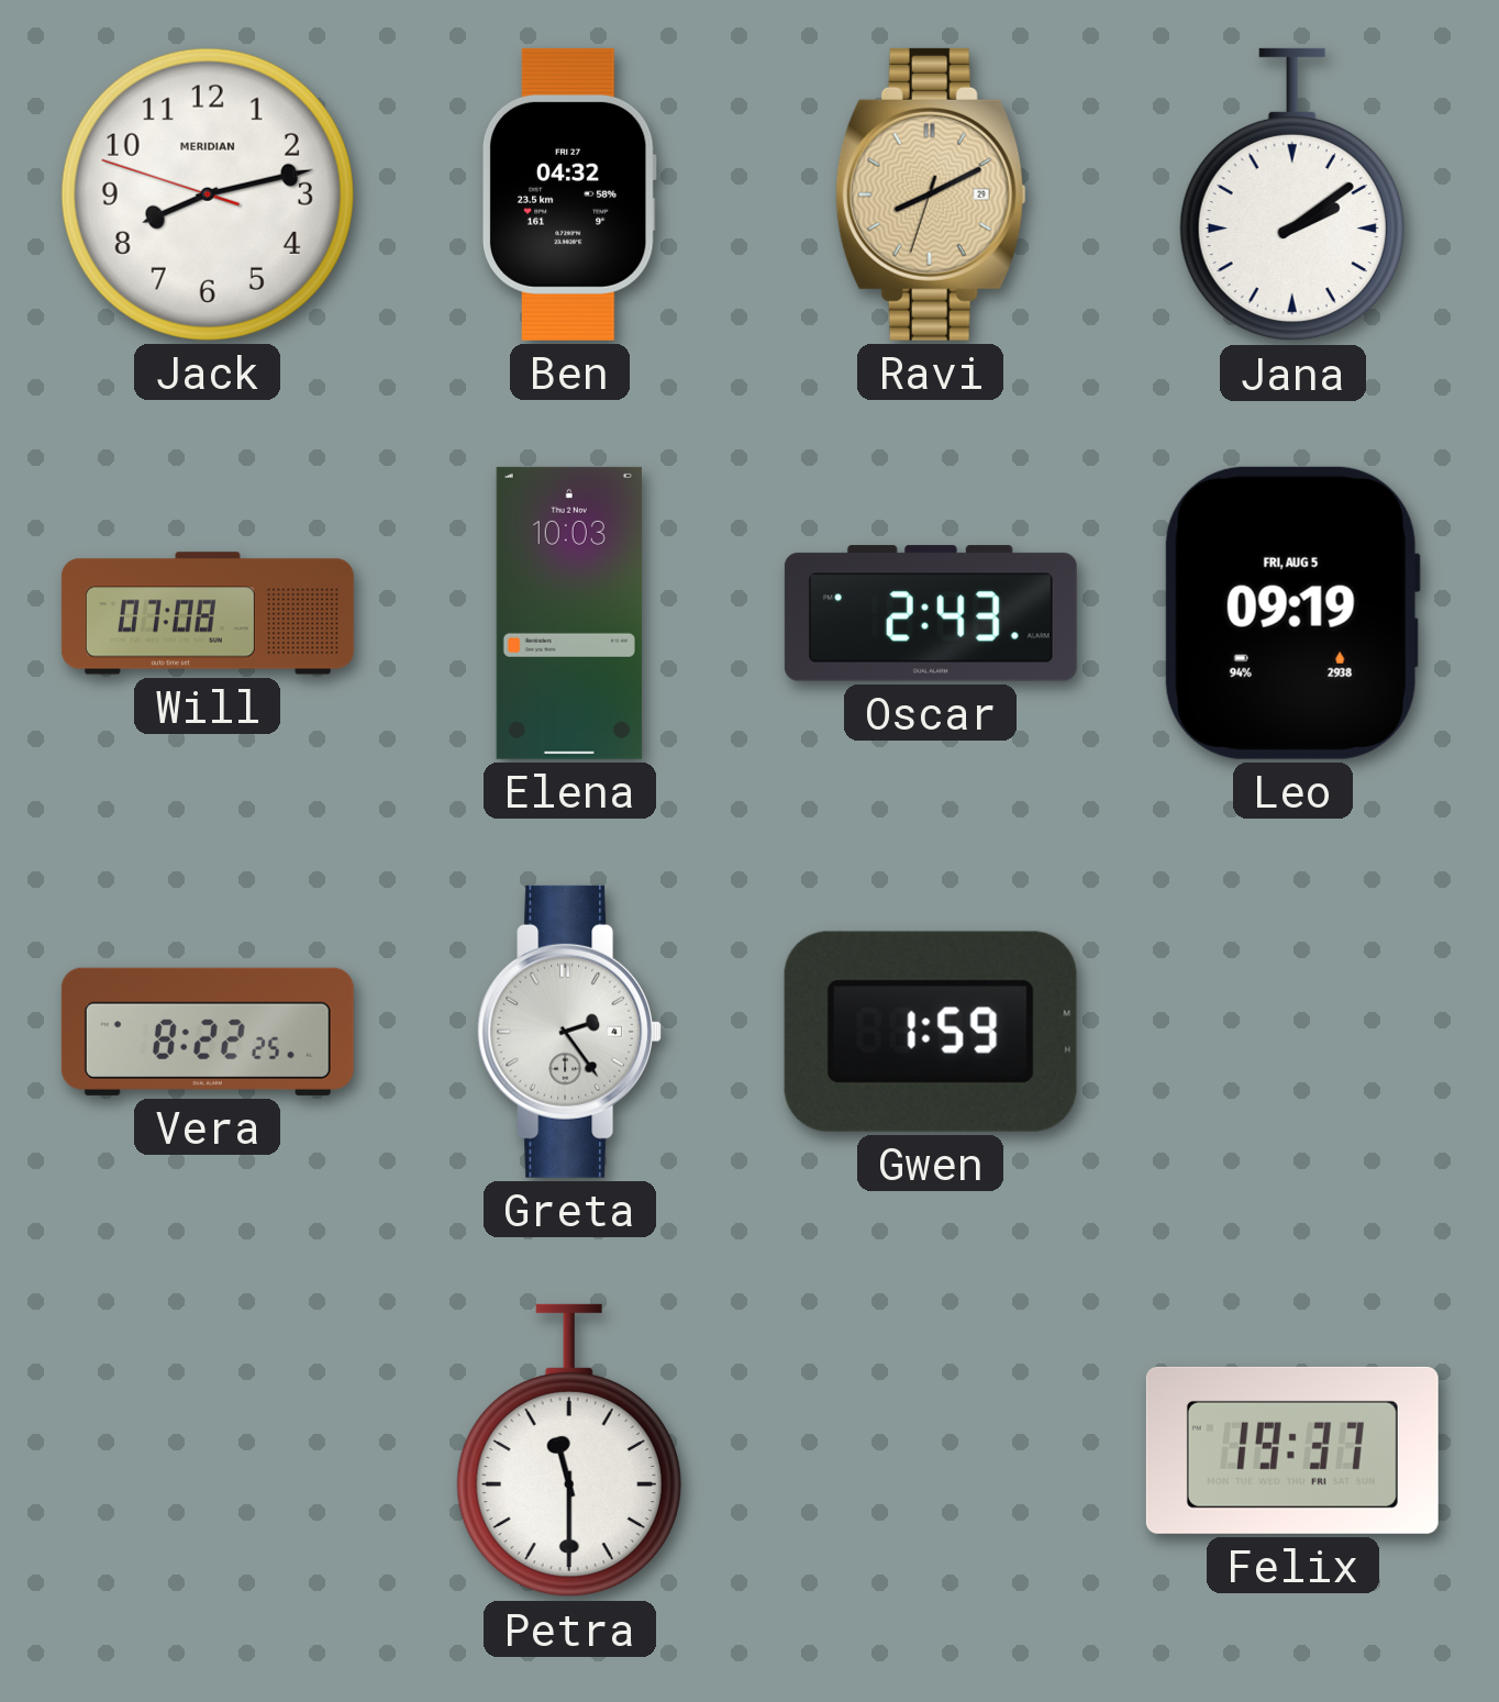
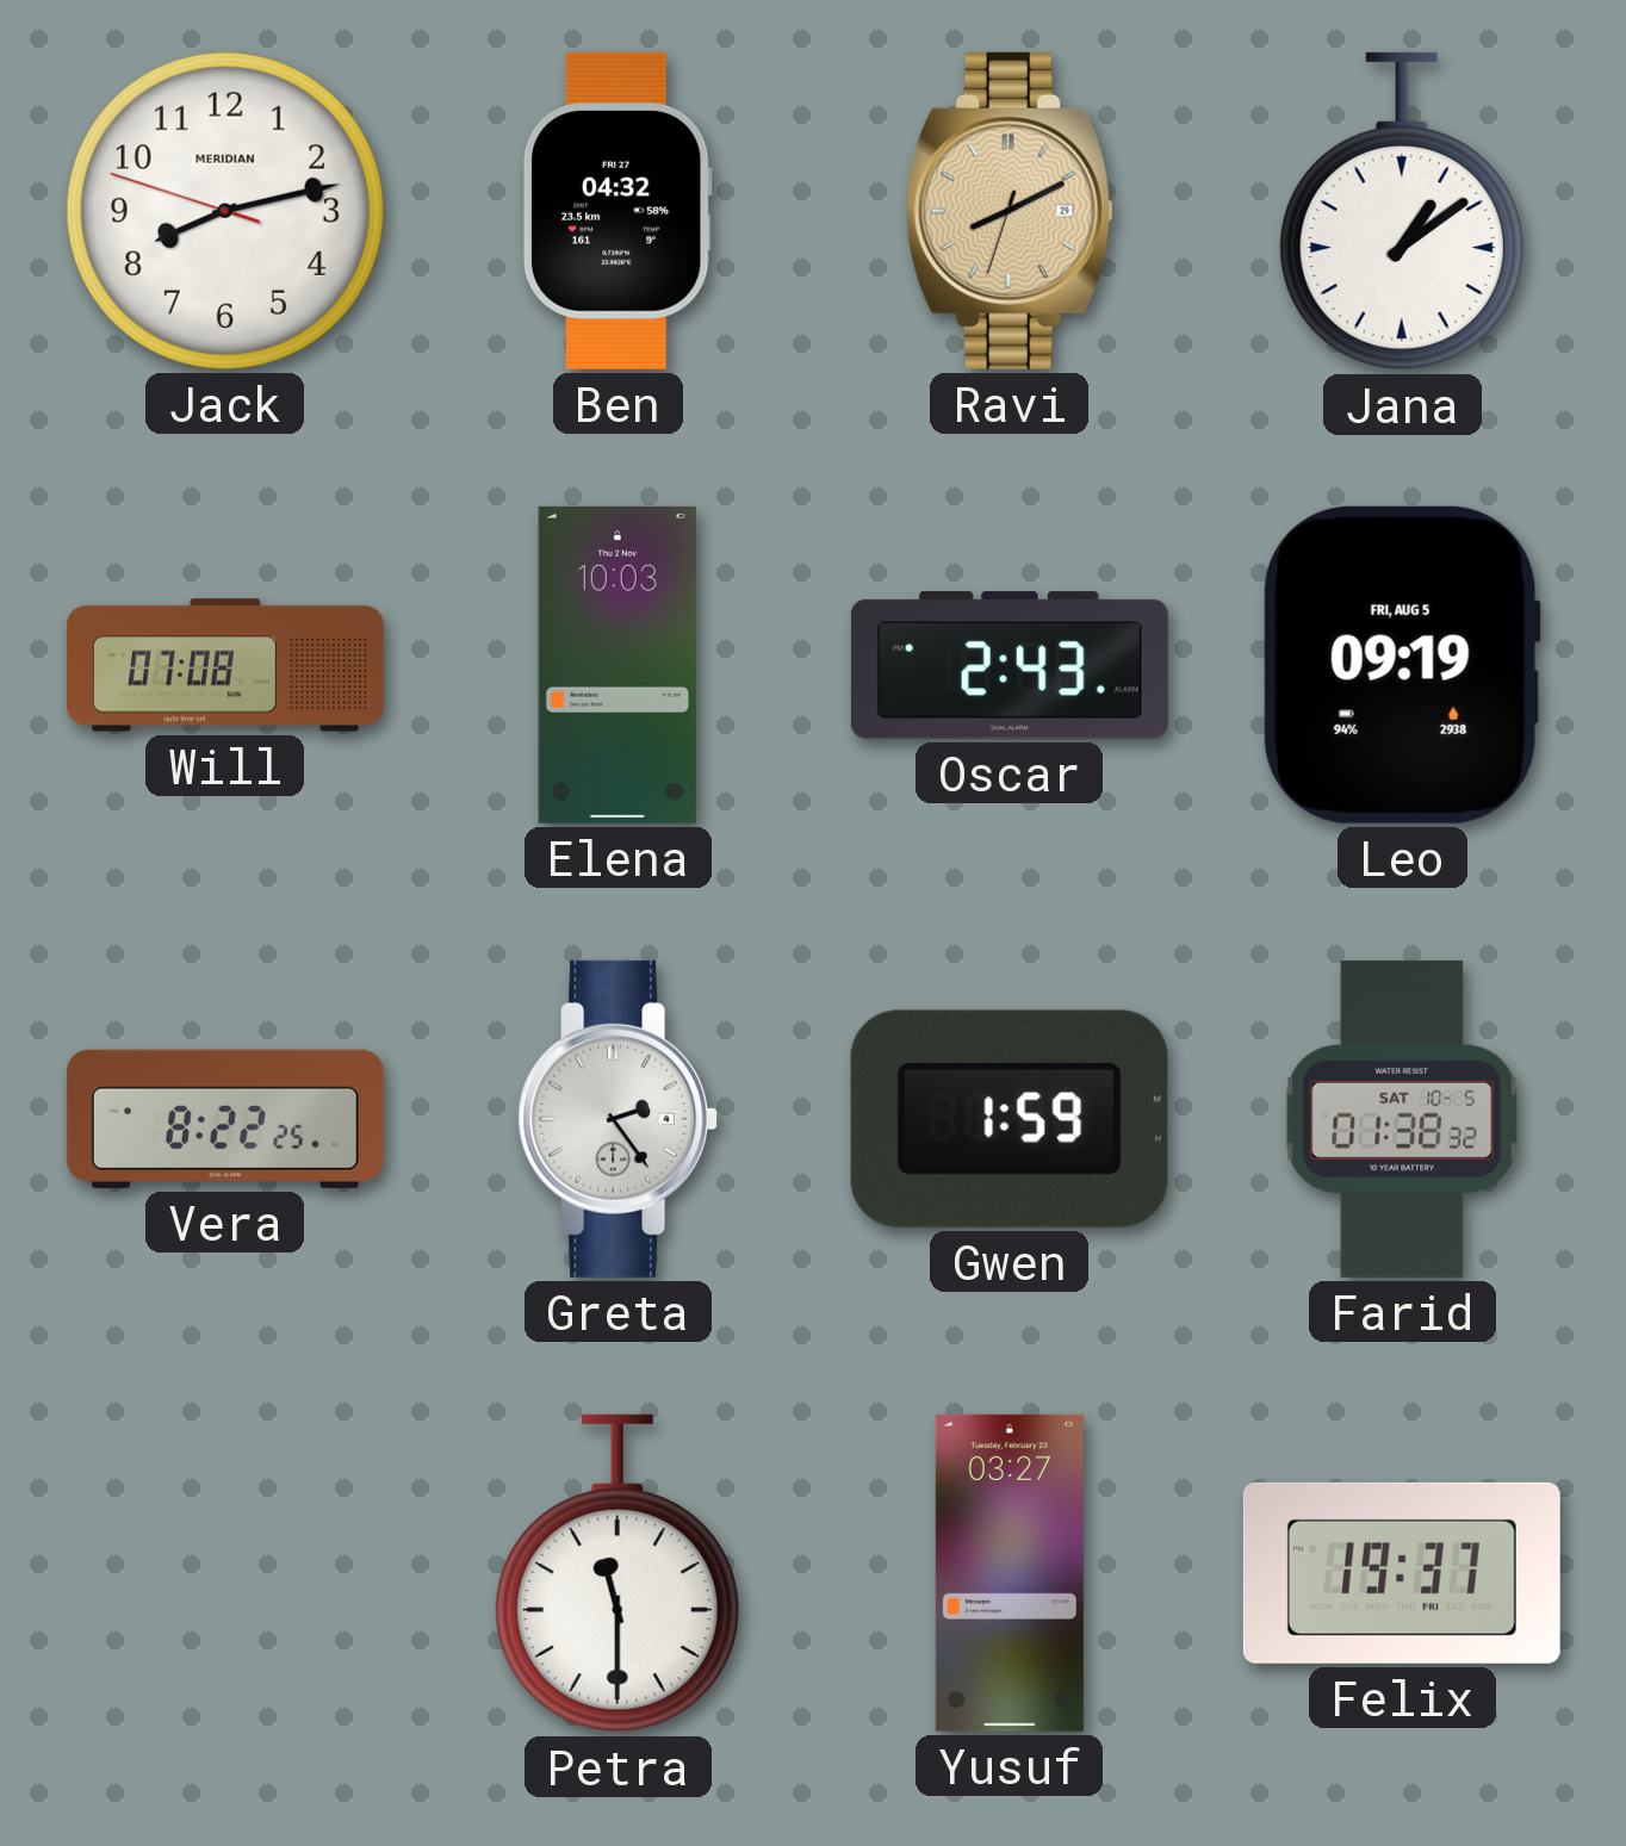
Jana: 2:09 -> 1:09 (1402, 211)
Farid: none -> 01:38 (1402, 1119)
Yusuf: none -> 03:27 (1010, 1573)
